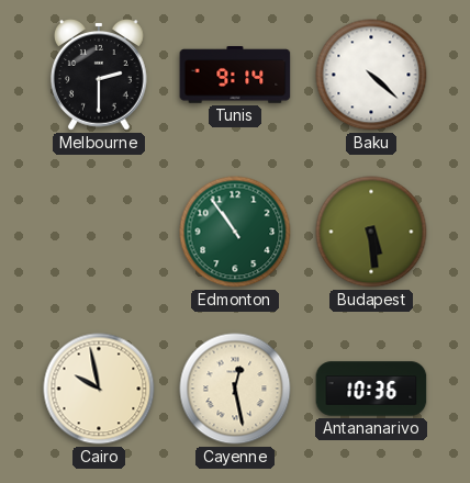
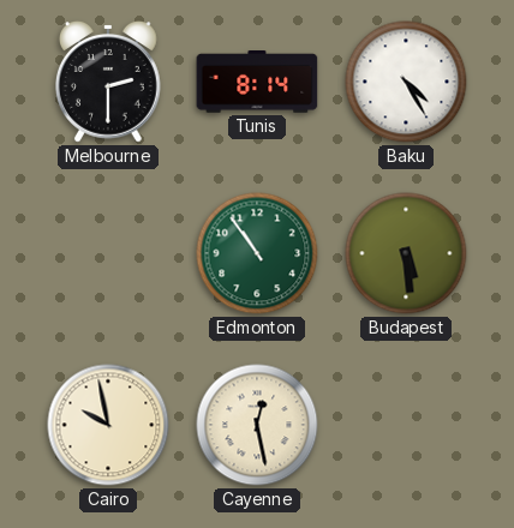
Tunis: 9:14 -> 8:14 (257, 83)
Baku: 4:22 -> 4:25 (406, 82)
Antananarivo: 10:36 -> none (371, 389)
